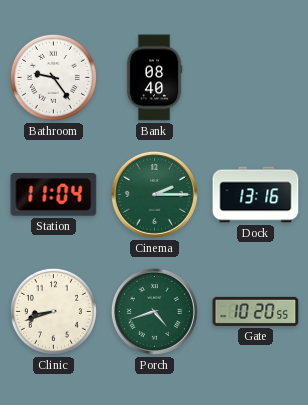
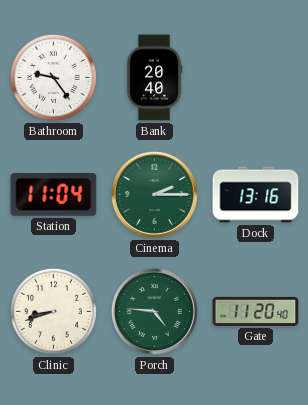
Bank: 08:40 -> 20:40 (154, 78)
Porch: 4:42 -> 4:46 (154, 311)
Gate: 10:20 -> 11:20 (256, 311)
